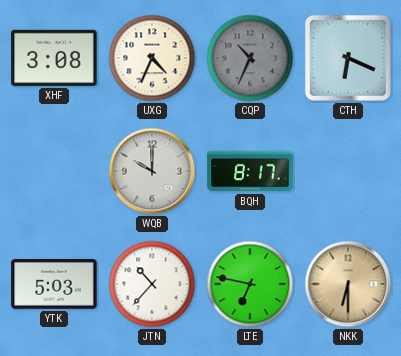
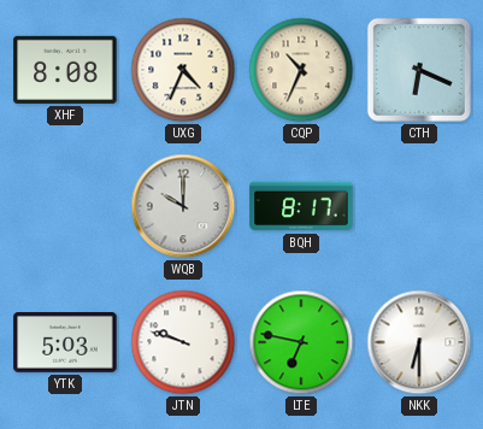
XHF: 3:08 -> 8:08 (65, 70)
CQP dial: grey -> cream (301, 70)
JTN: 10:37 -> 9:48 (183, 342)
NKK dial: champagne -> white (419, 342)
